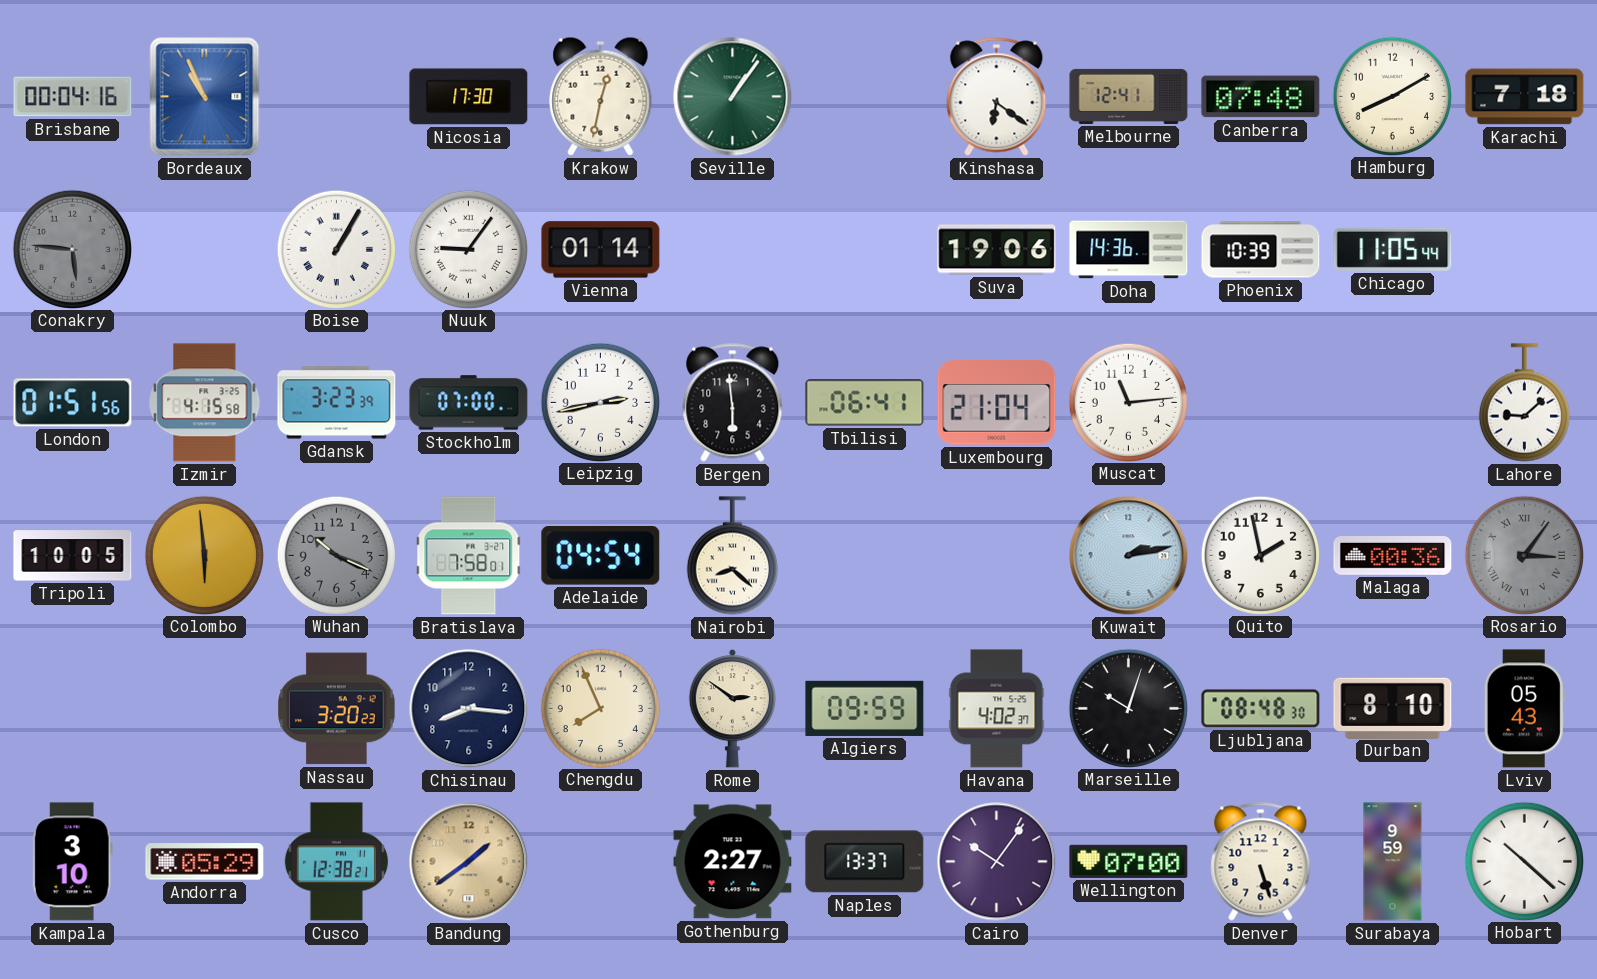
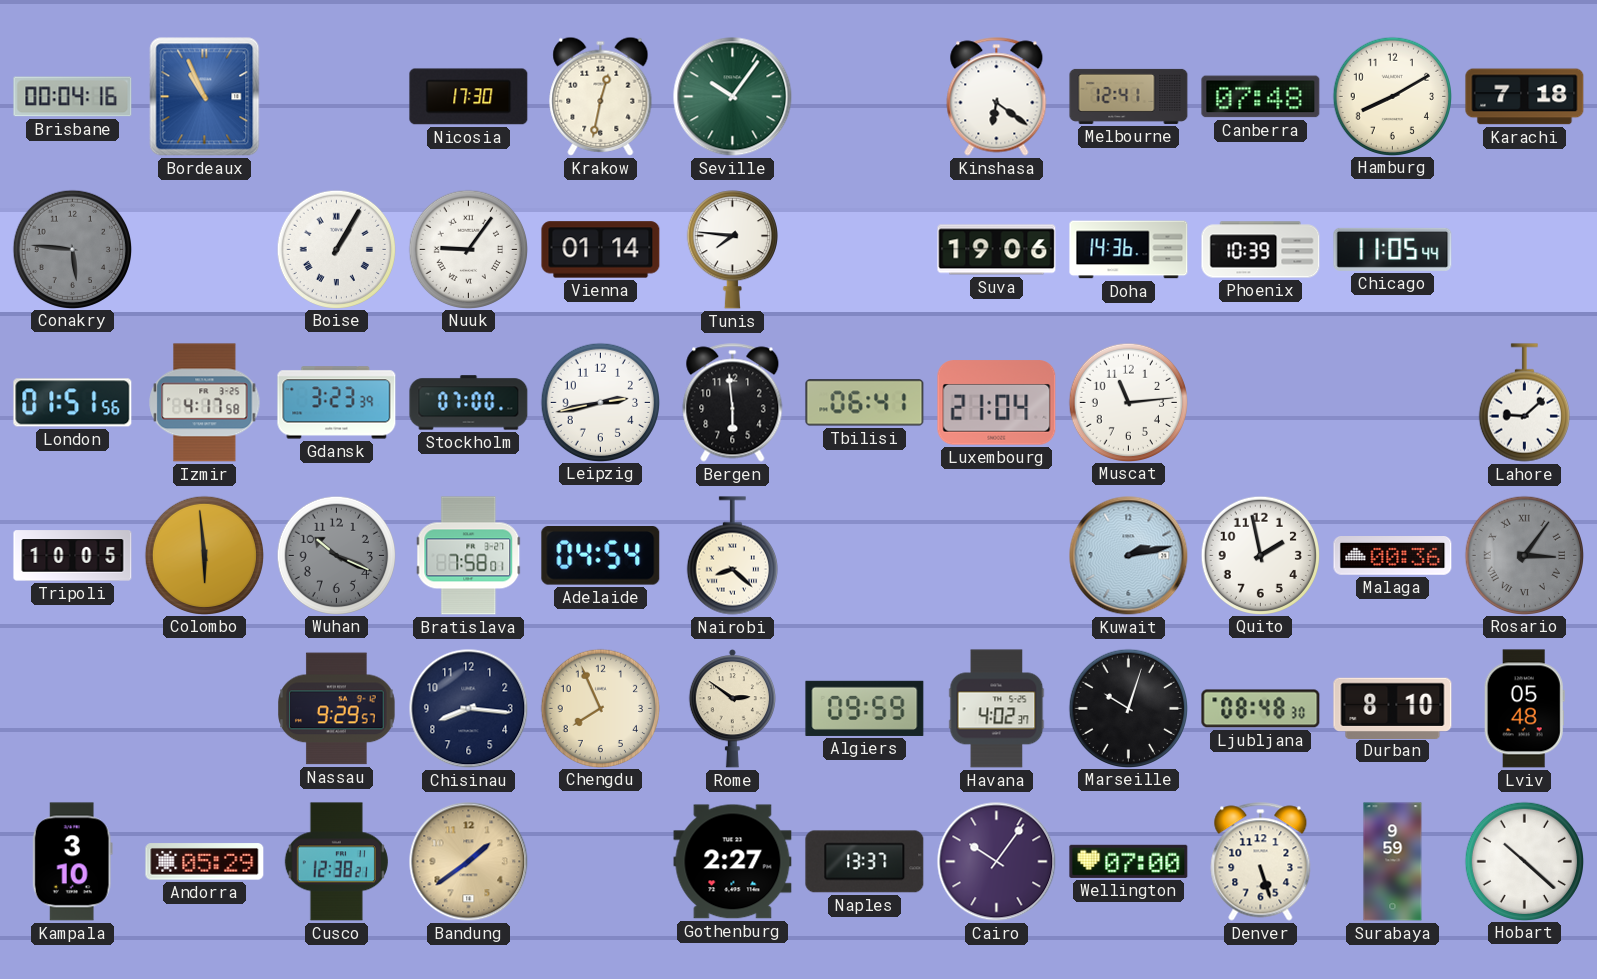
Seville: 1:06 -> 10:06 (733, 97)
Tunis: none -> 7:46 (732, 250)
Izmir: 4:15 -> 4:17 (205, 403)
Nassau: 3:20 -> 9:29 (337, 709)
Lviv: 05:43 -> 05:48 (1524, 709)
